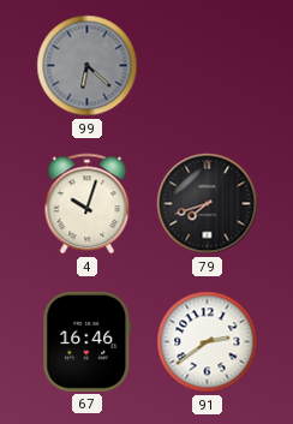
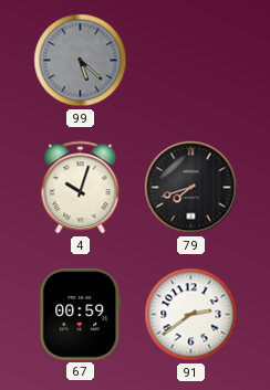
99: 6:22 -> 5:22 (81, 61)
67: 16:46 -> 00:59 (81, 314)
